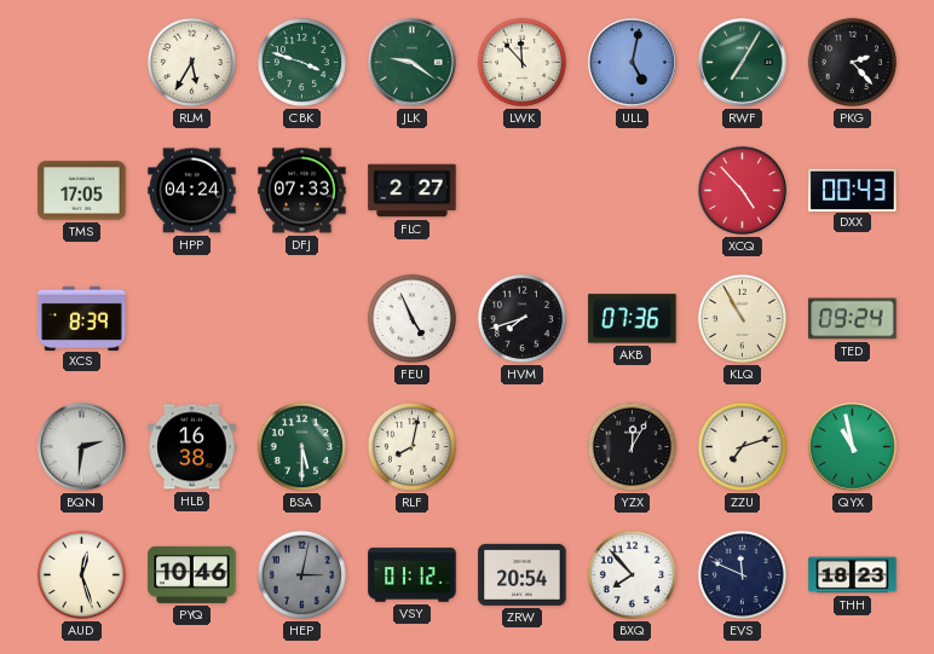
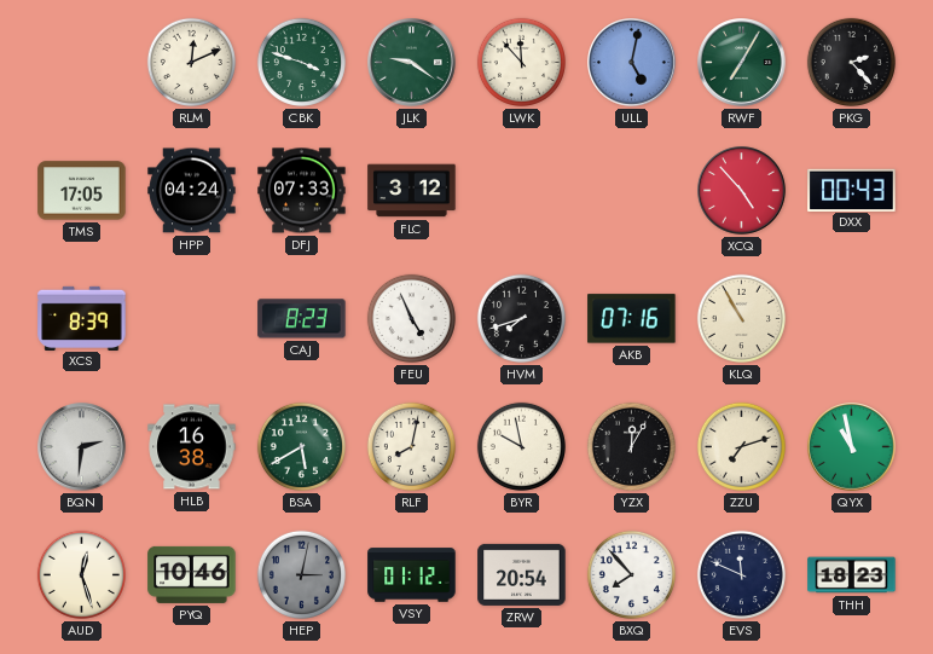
RLM: 5:35 -> 12:11 (191, 62)
FLC: 2:27 -> 3:12 (412, 191)
CAJ: none -> 8:23 (302, 319)
AKB: 07:36 -> 07:16 (632, 319)
TED: 09:24 -> none (853, 319)
BSA: 5:30 -> 5:40 (301, 446)
BYR: none -> 9:58 (521, 446)
